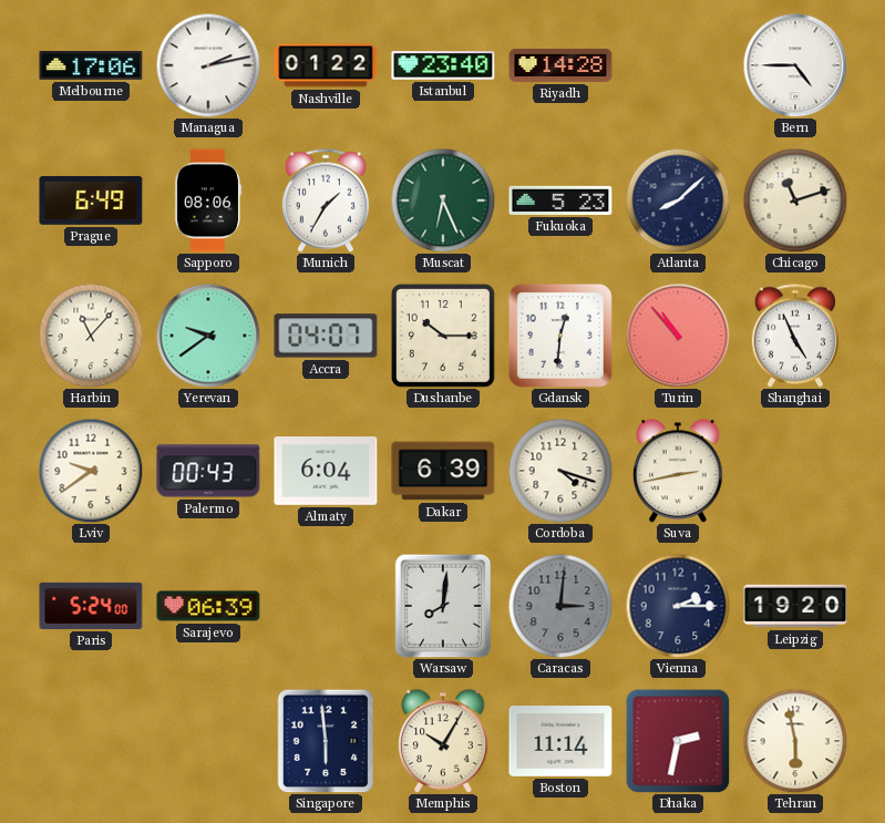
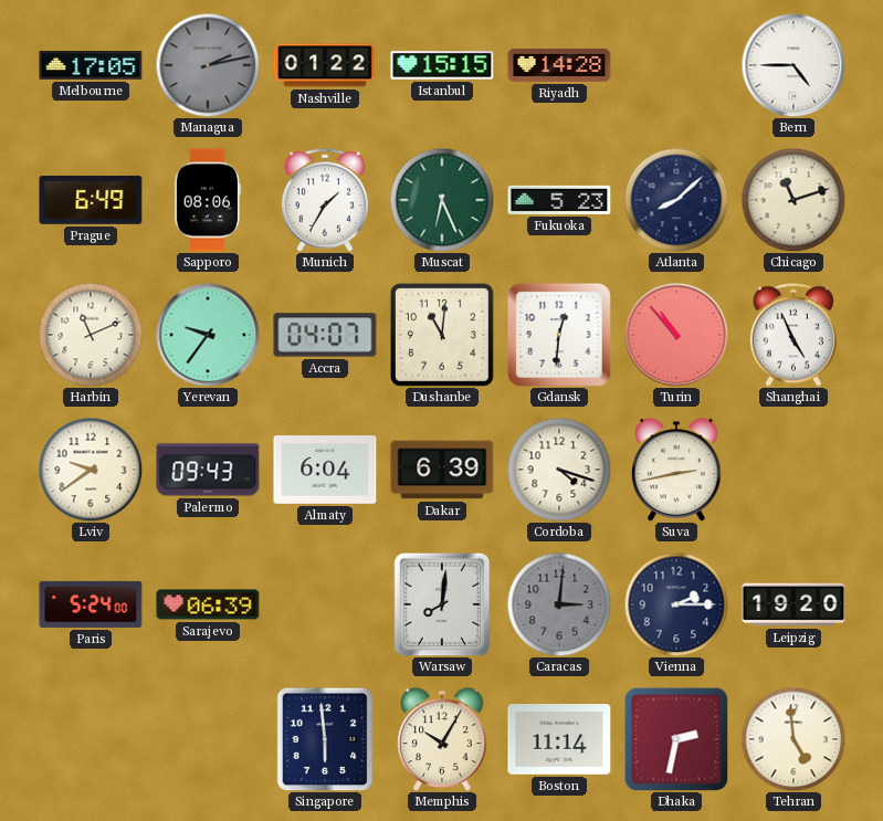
Melbourne: 17:06 -> 17:05 (91, 65)
Managua dial: white -> grey (208, 65)
Istanbul: 23:40 -> 15:15 (442, 65)
Harbin: 11:07 -> 11:11 (91, 335)
Yerevan: 9:39 -> 9:36 (208, 335)
Dushanbe: 10:15 -> 11:01 (442, 335)
Palermo: 00:43 -> 09:43 (208, 470)
Tehran: 5:58 -> 4:59 (793, 739)
